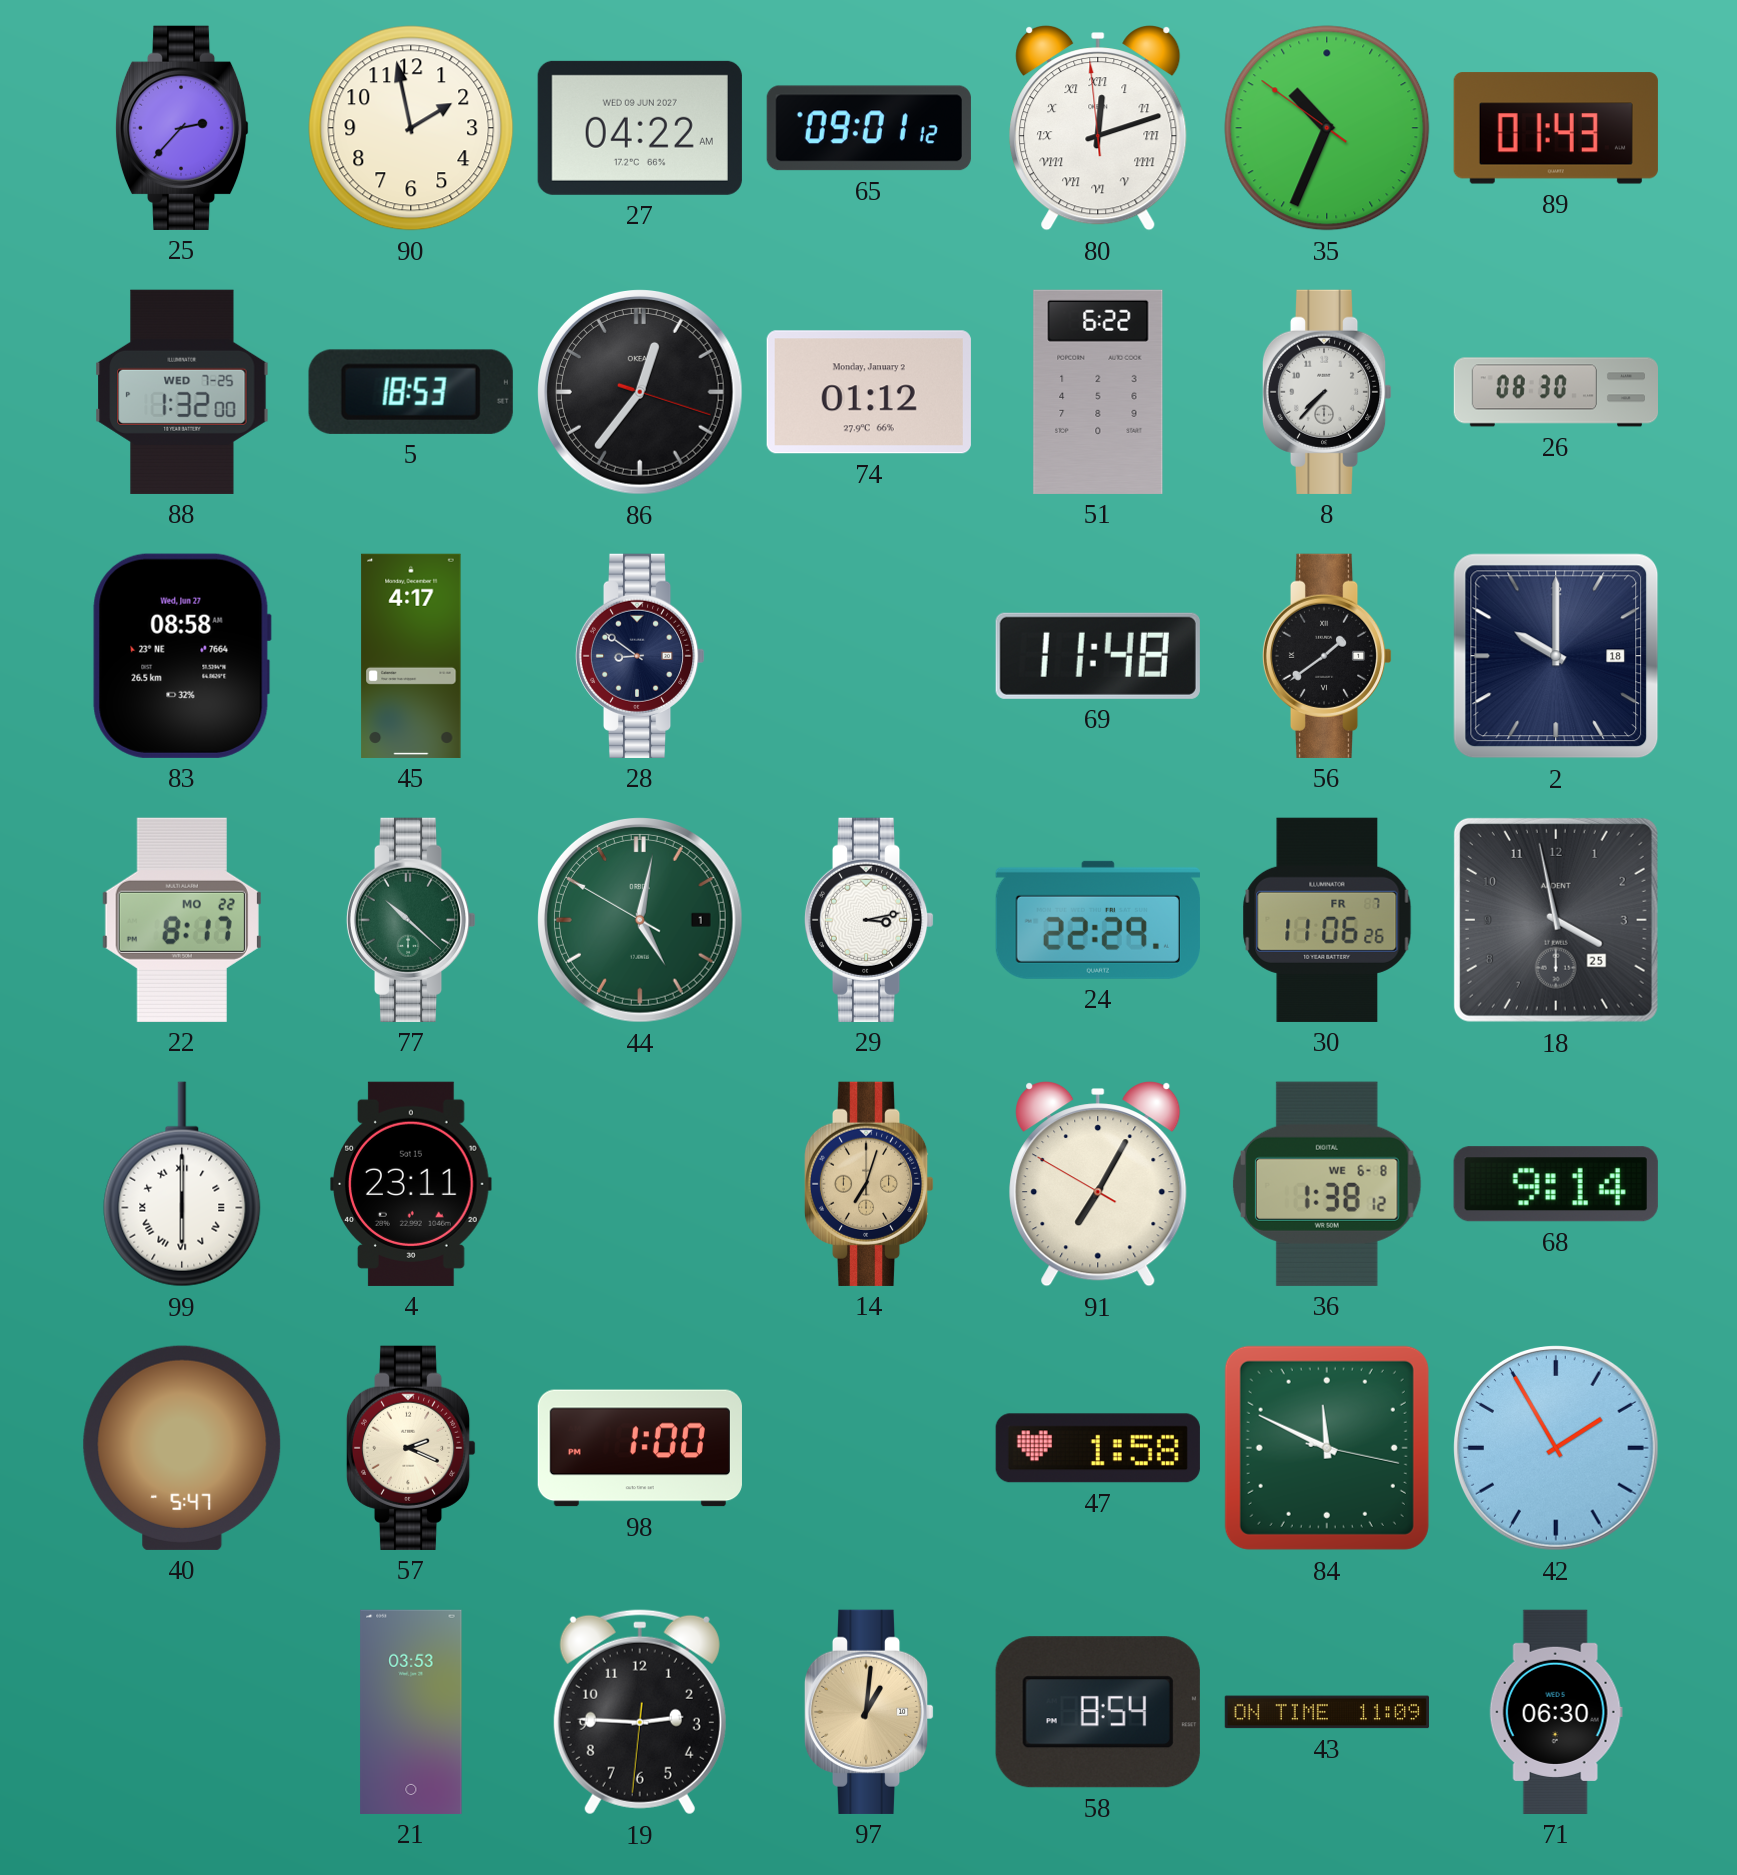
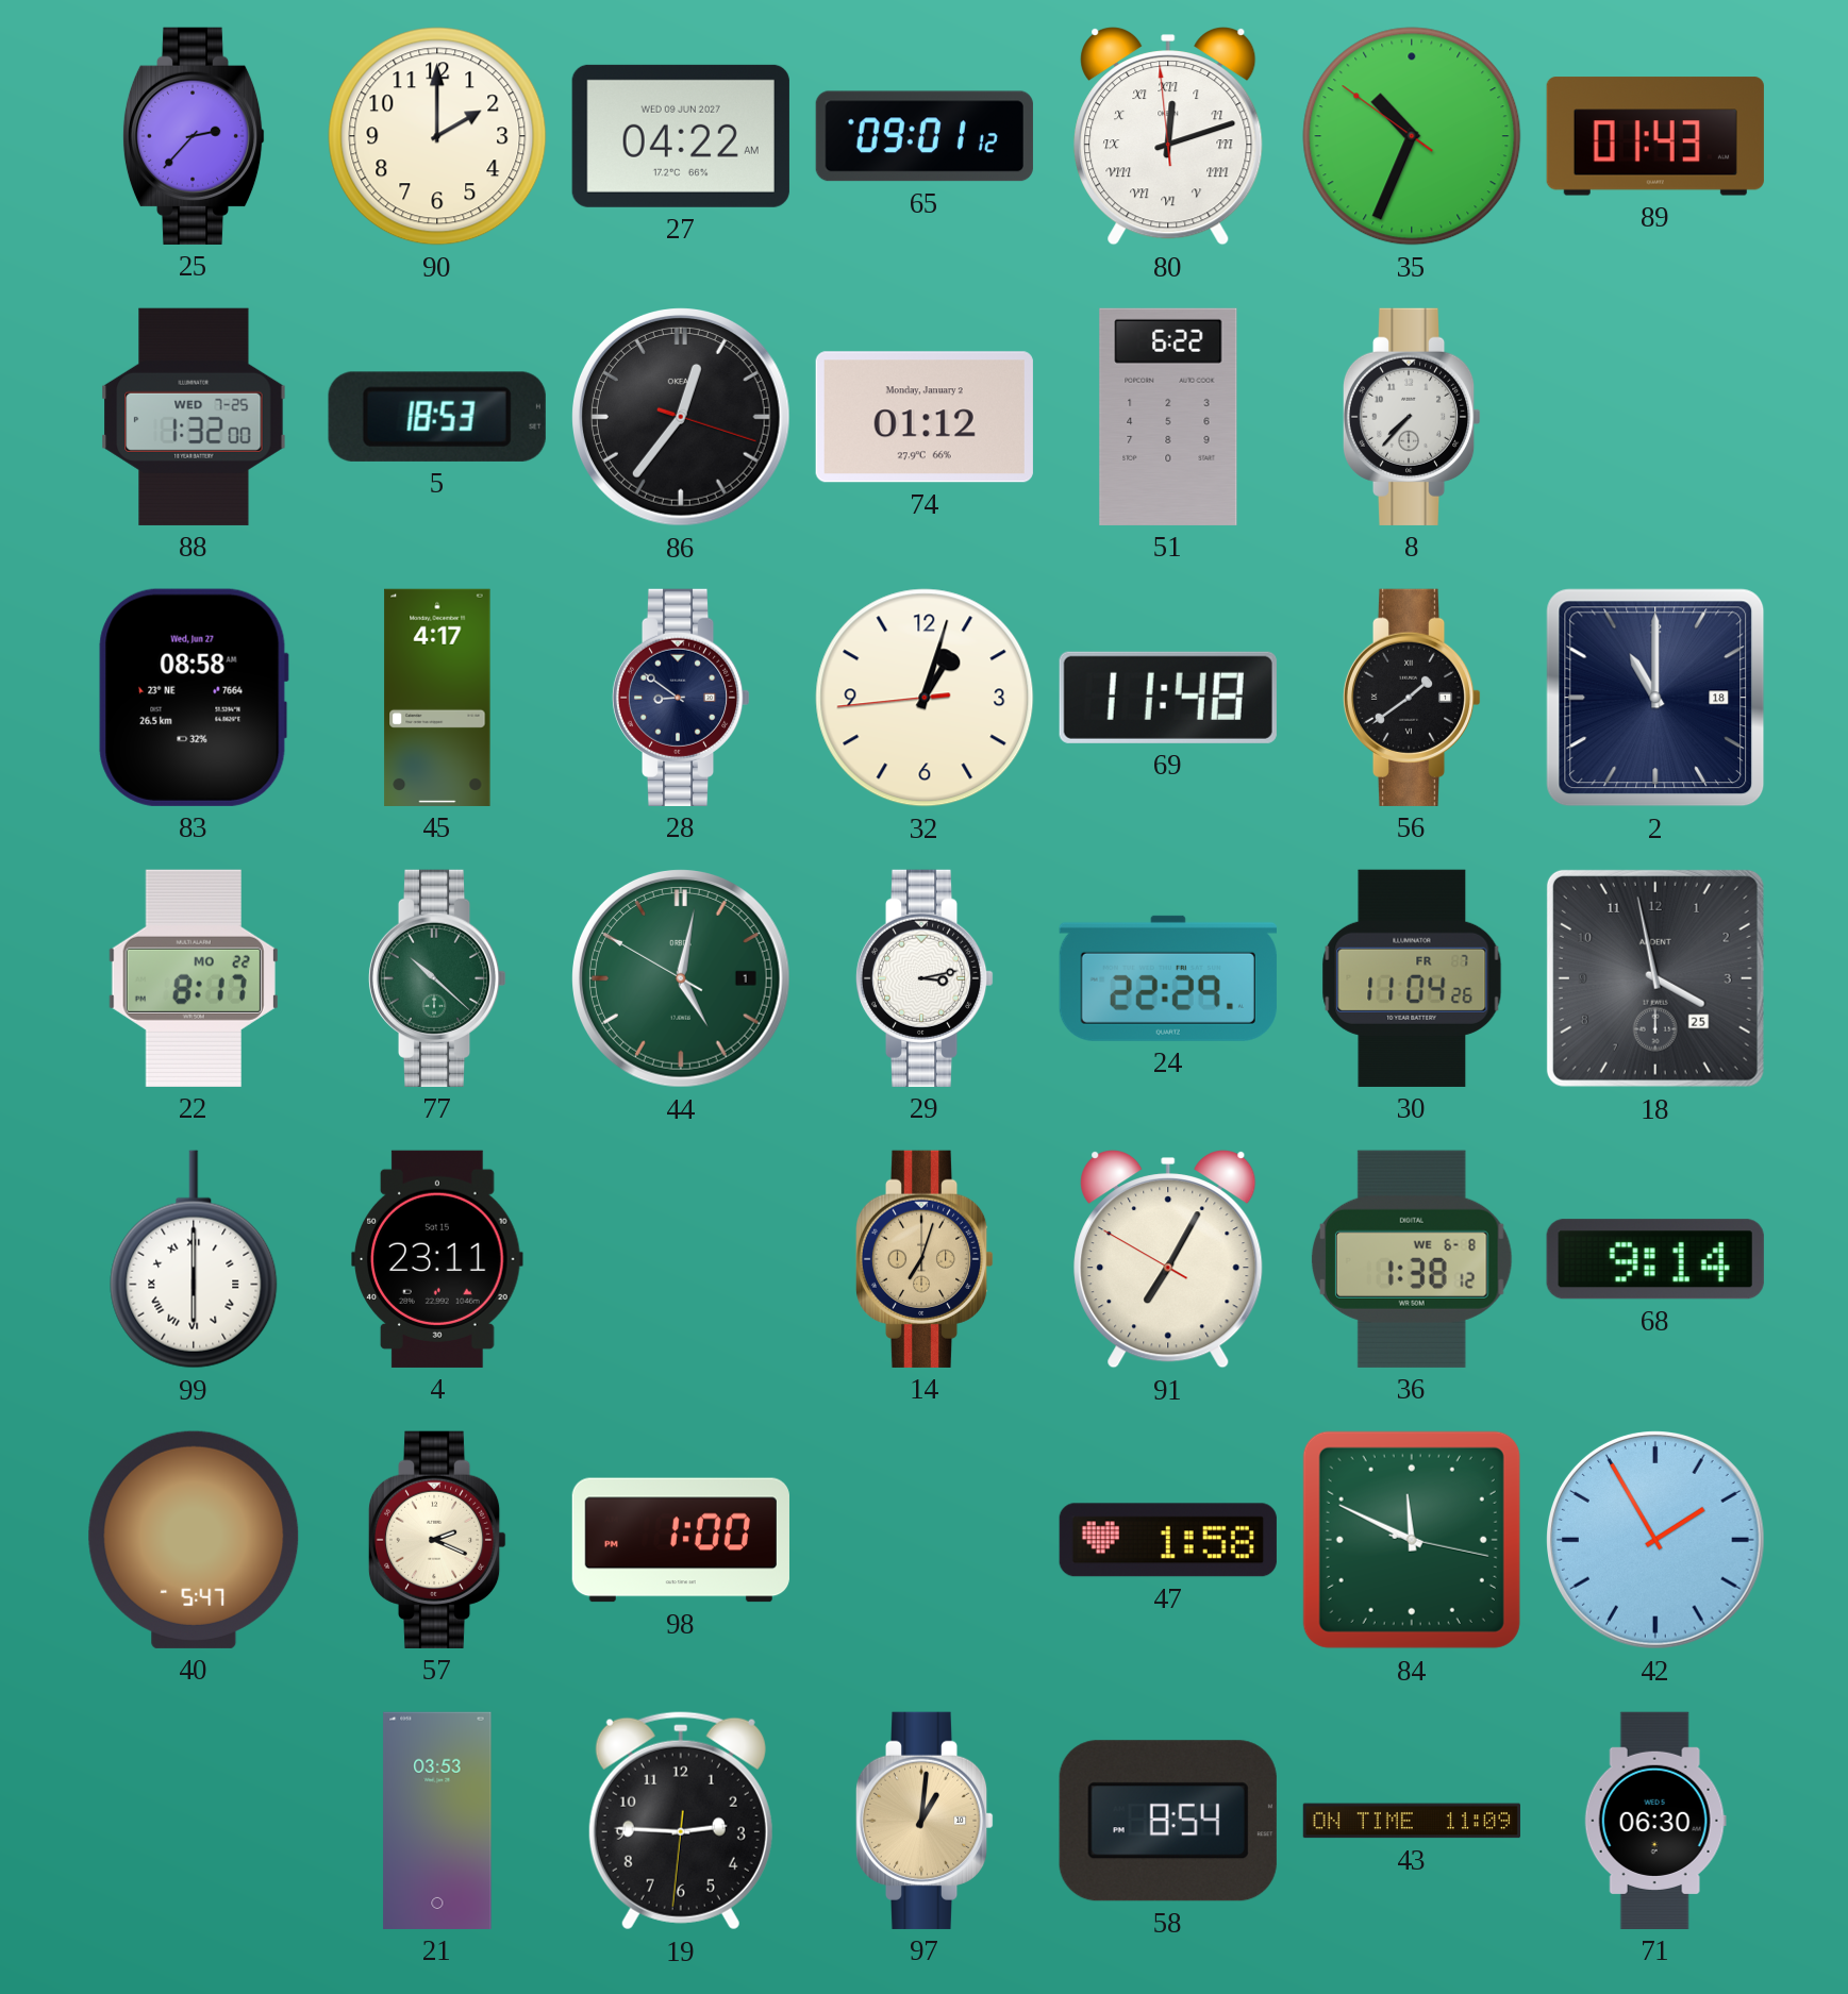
90: 1:58 -> 2:00 (437, 136)
26: 08:30 -> none (1555, 392)
32: none -> 1:02 (925, 698)
2: 10:00 -> 11:00 (1655, 698)
30: 11:06 -> 11:04 (1412, 978)
